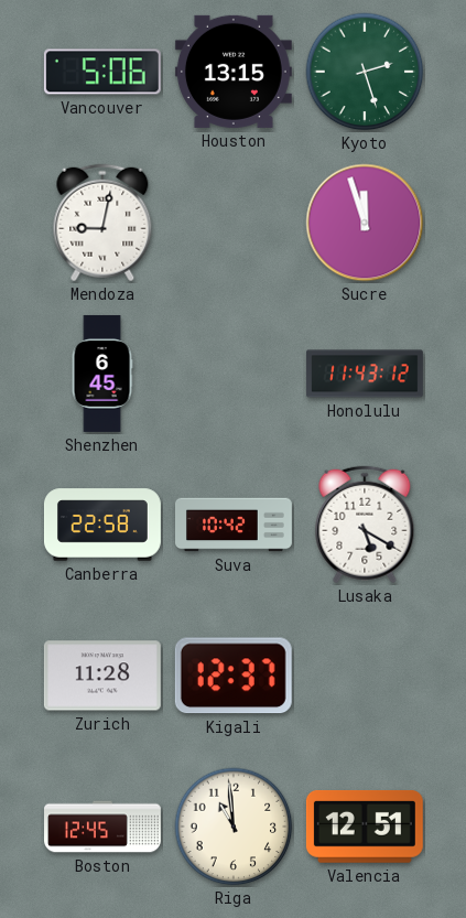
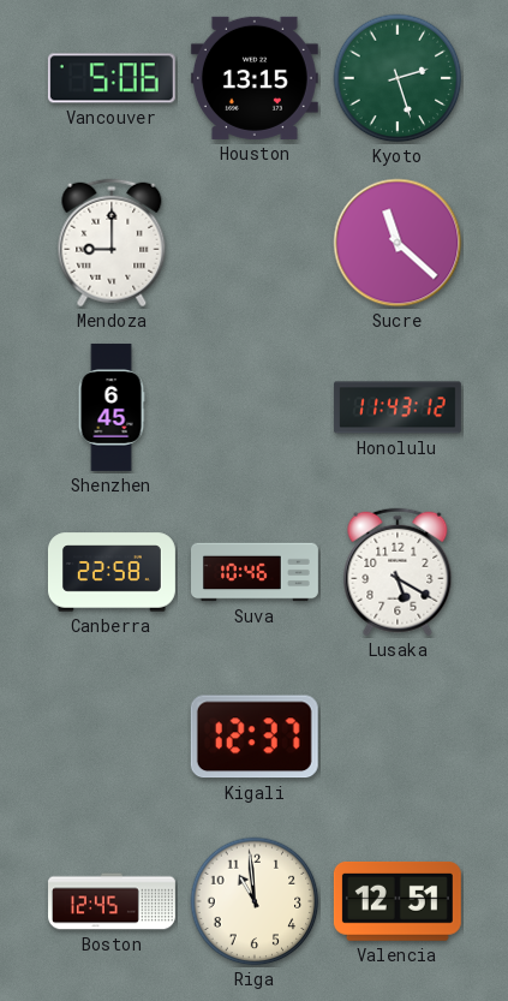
Mendoza: 9:02 -> 9:00 (112, 243)
Sucre: 11:57 -> 11:22 (398, 243)
Suva: 10:42 -> 10:46 (256, 572)
Zurich: 11:28 -> none (102, 676)
